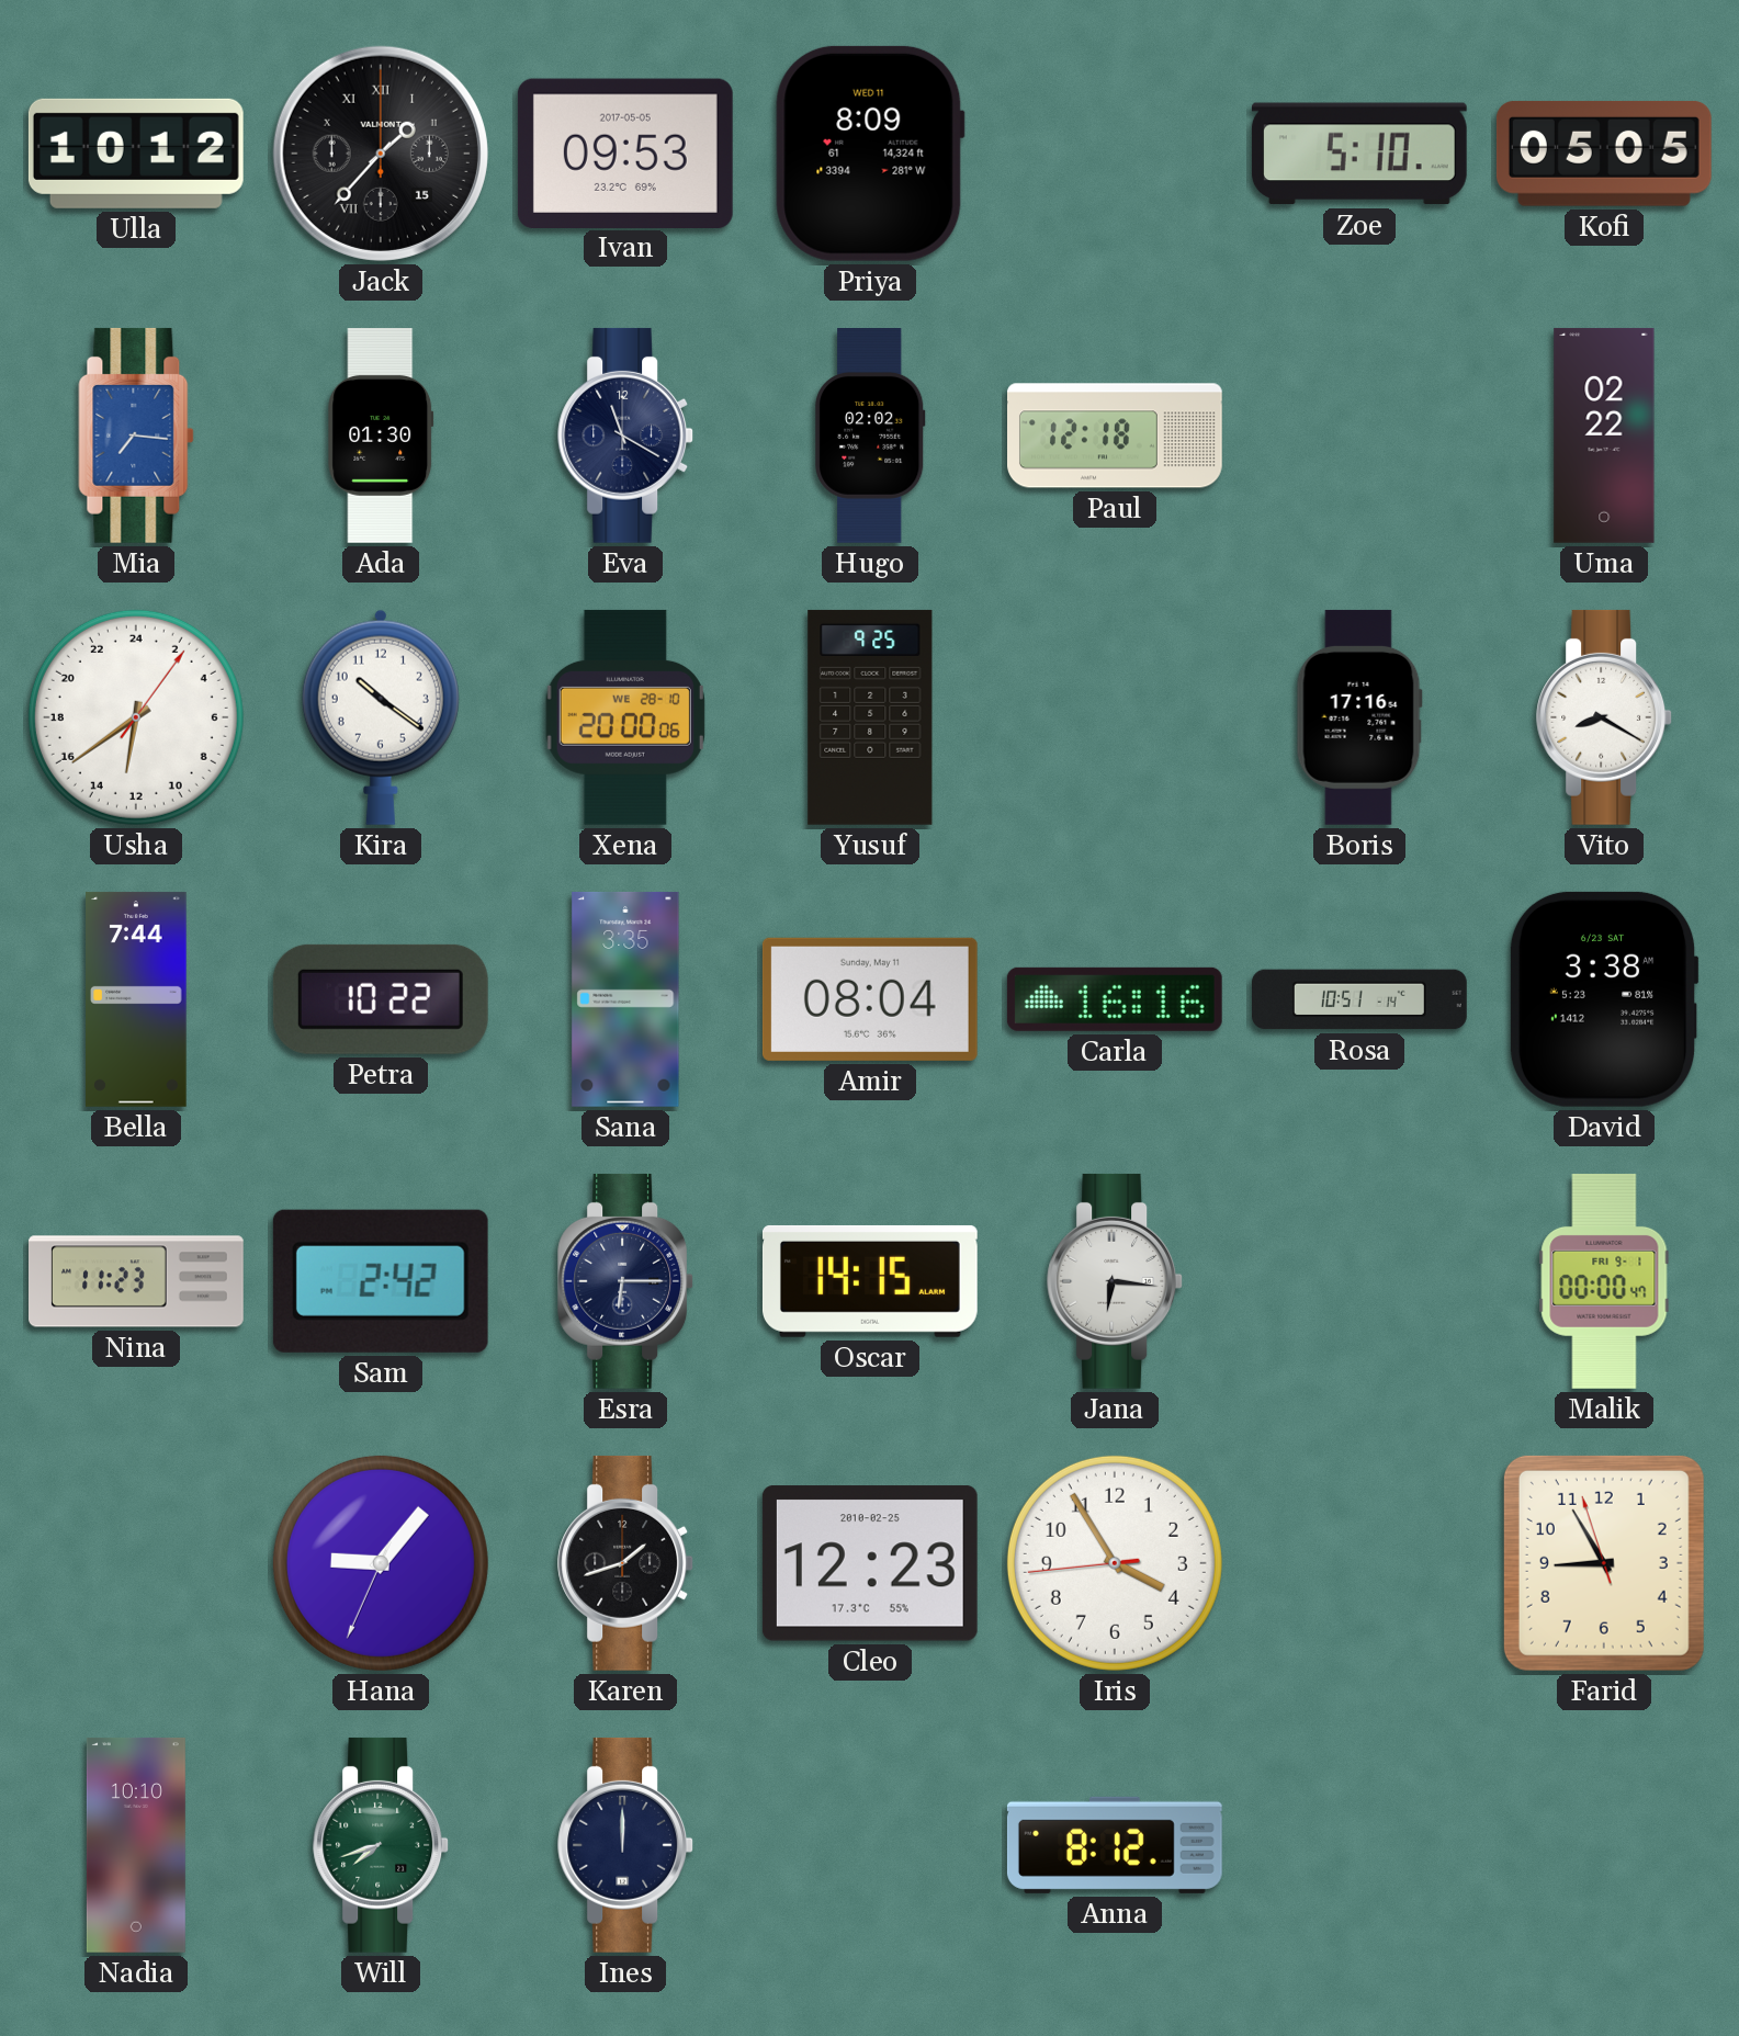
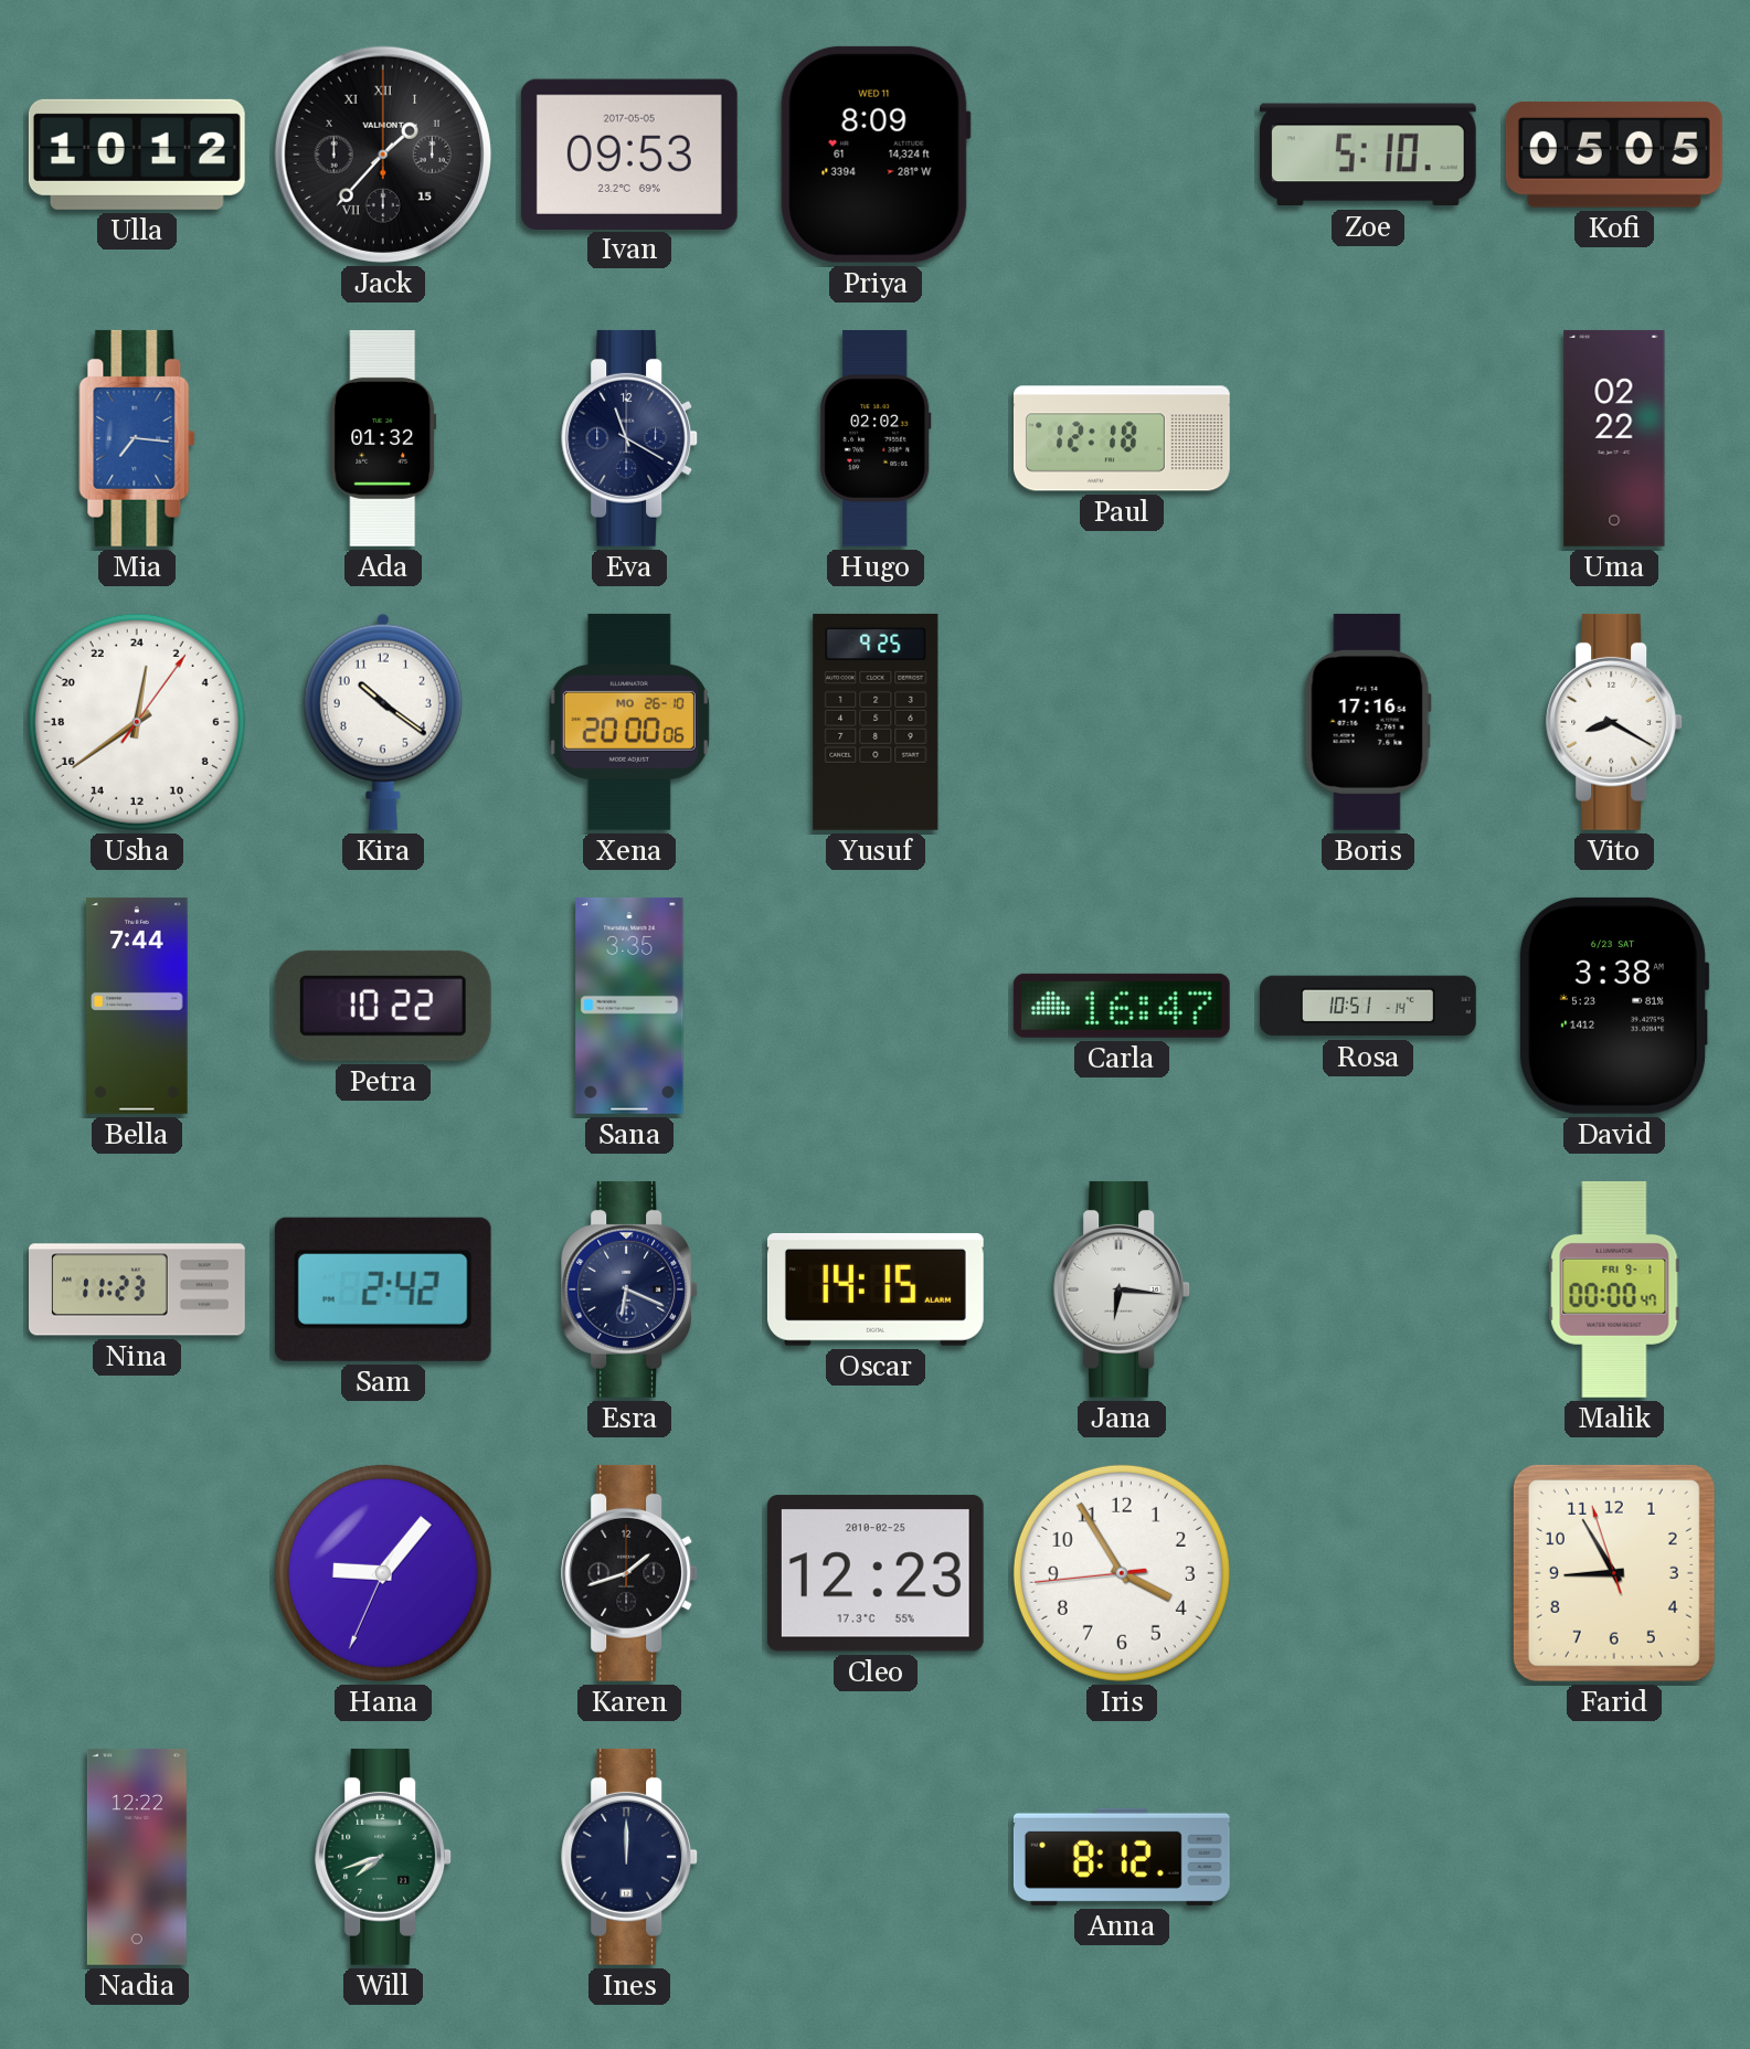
Ada: 01:30 -> 01:32 (383, 439)
Usha: 12:39 -> 0:39 (137, 722)
Xena date: WE 28-10 -> MO 26-10 (629, 722)
Amir: 08:04 -> none (870, 999)
Carla: 16:16 -> 16:47 (1122, 1006)
Esra: 6:15 -> 6:19 (630, 1289)
Nadia: 10:10 -> 12:22 (137, 1857)
